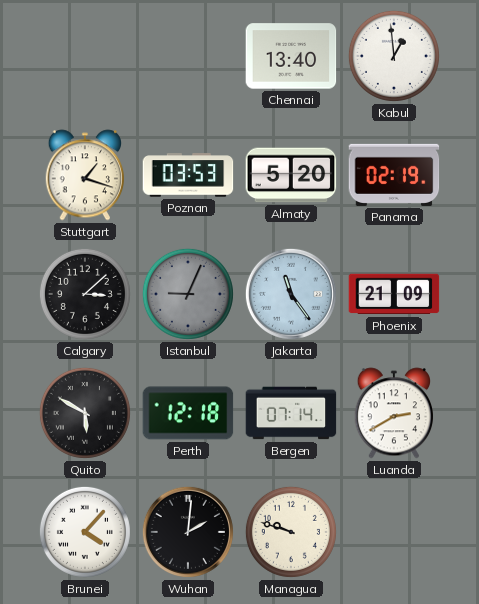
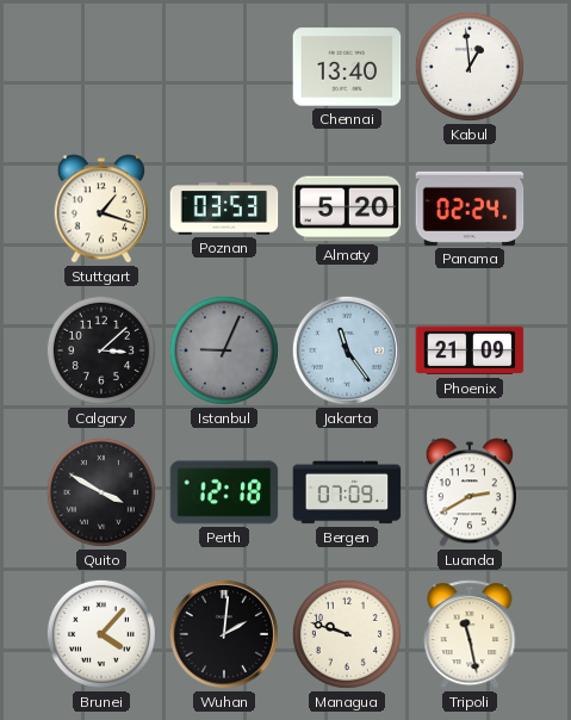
Panama: 02:19 -> 02:24 (470, 209)
Quito: 5:50 -> 3:50 (101, 492)
Bergen: 07:14 -> 07:09 (347, 492)
Tripoli: none -> 11:28 (470, 634)
